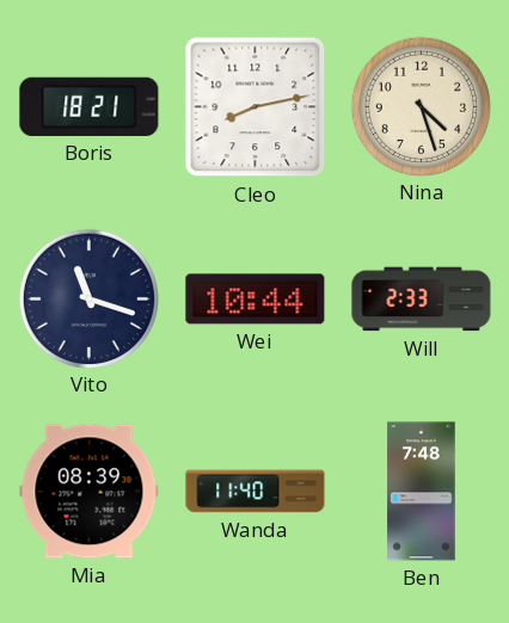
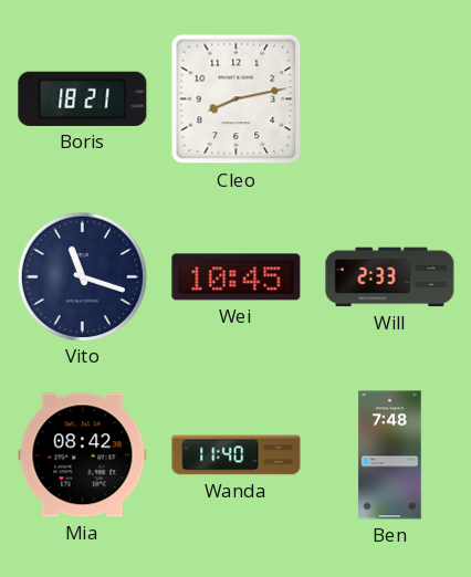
Nina: 4:27 -> none (421, 106)
Wei: 10:44 -> 10:45 (237, 277)
Mia: 08:39 -> 08:42 (83, 455)
